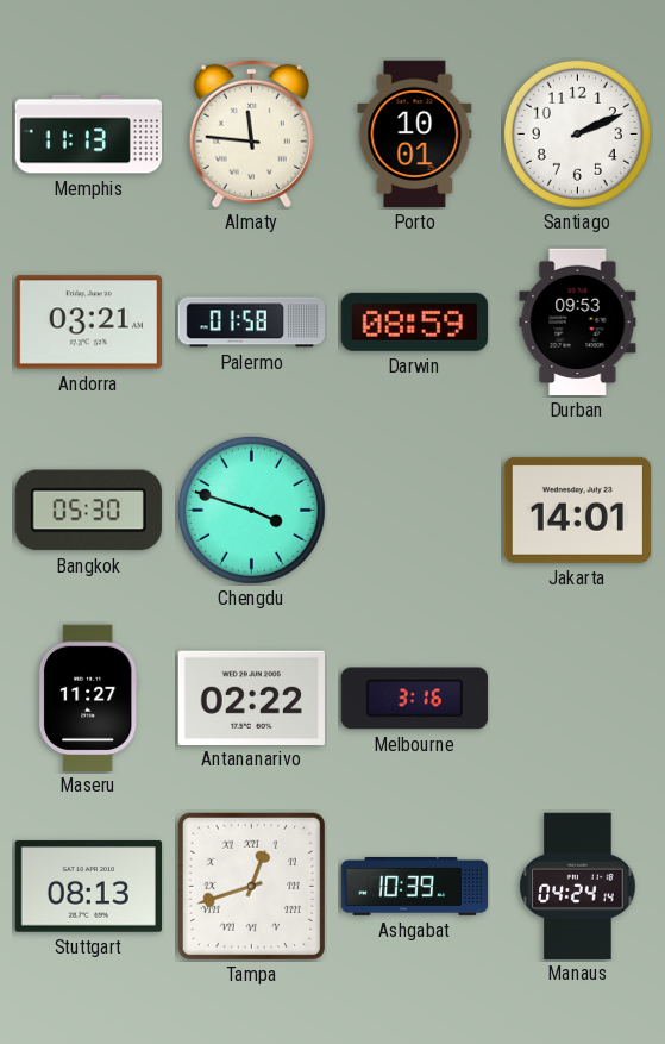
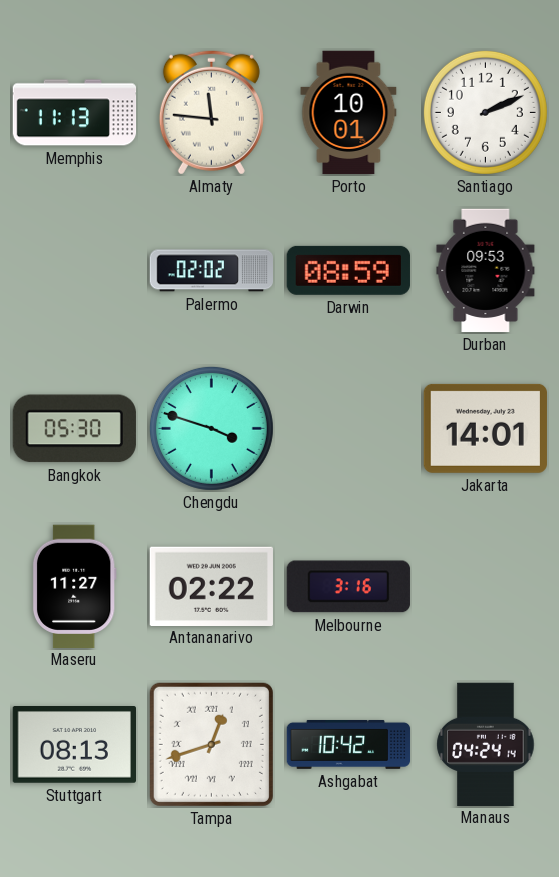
Andorra: 03:21 -> none (88, 323)
Palermo: 01:58 -> 02:02 (211, 271)
Ashgabat: 10:39 -> 10:42 (349, 744)
